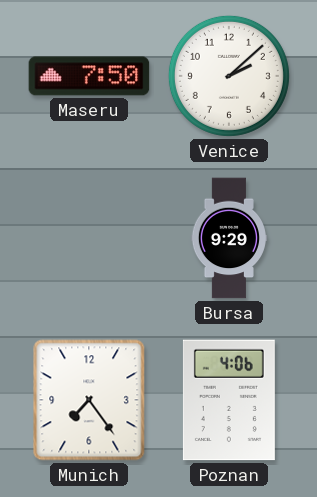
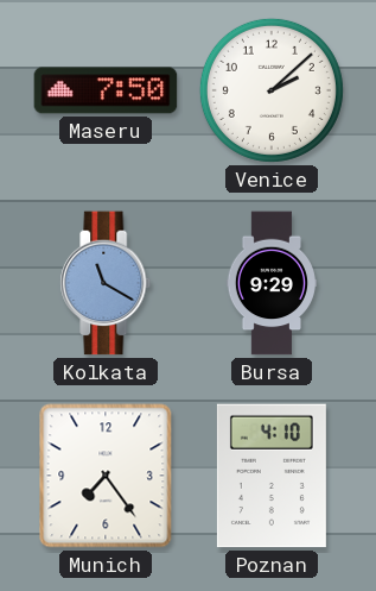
Kolkata: none -> 11:20 (106, 283)
Poznan: 4:06 -> 4:10 (272, 476)
